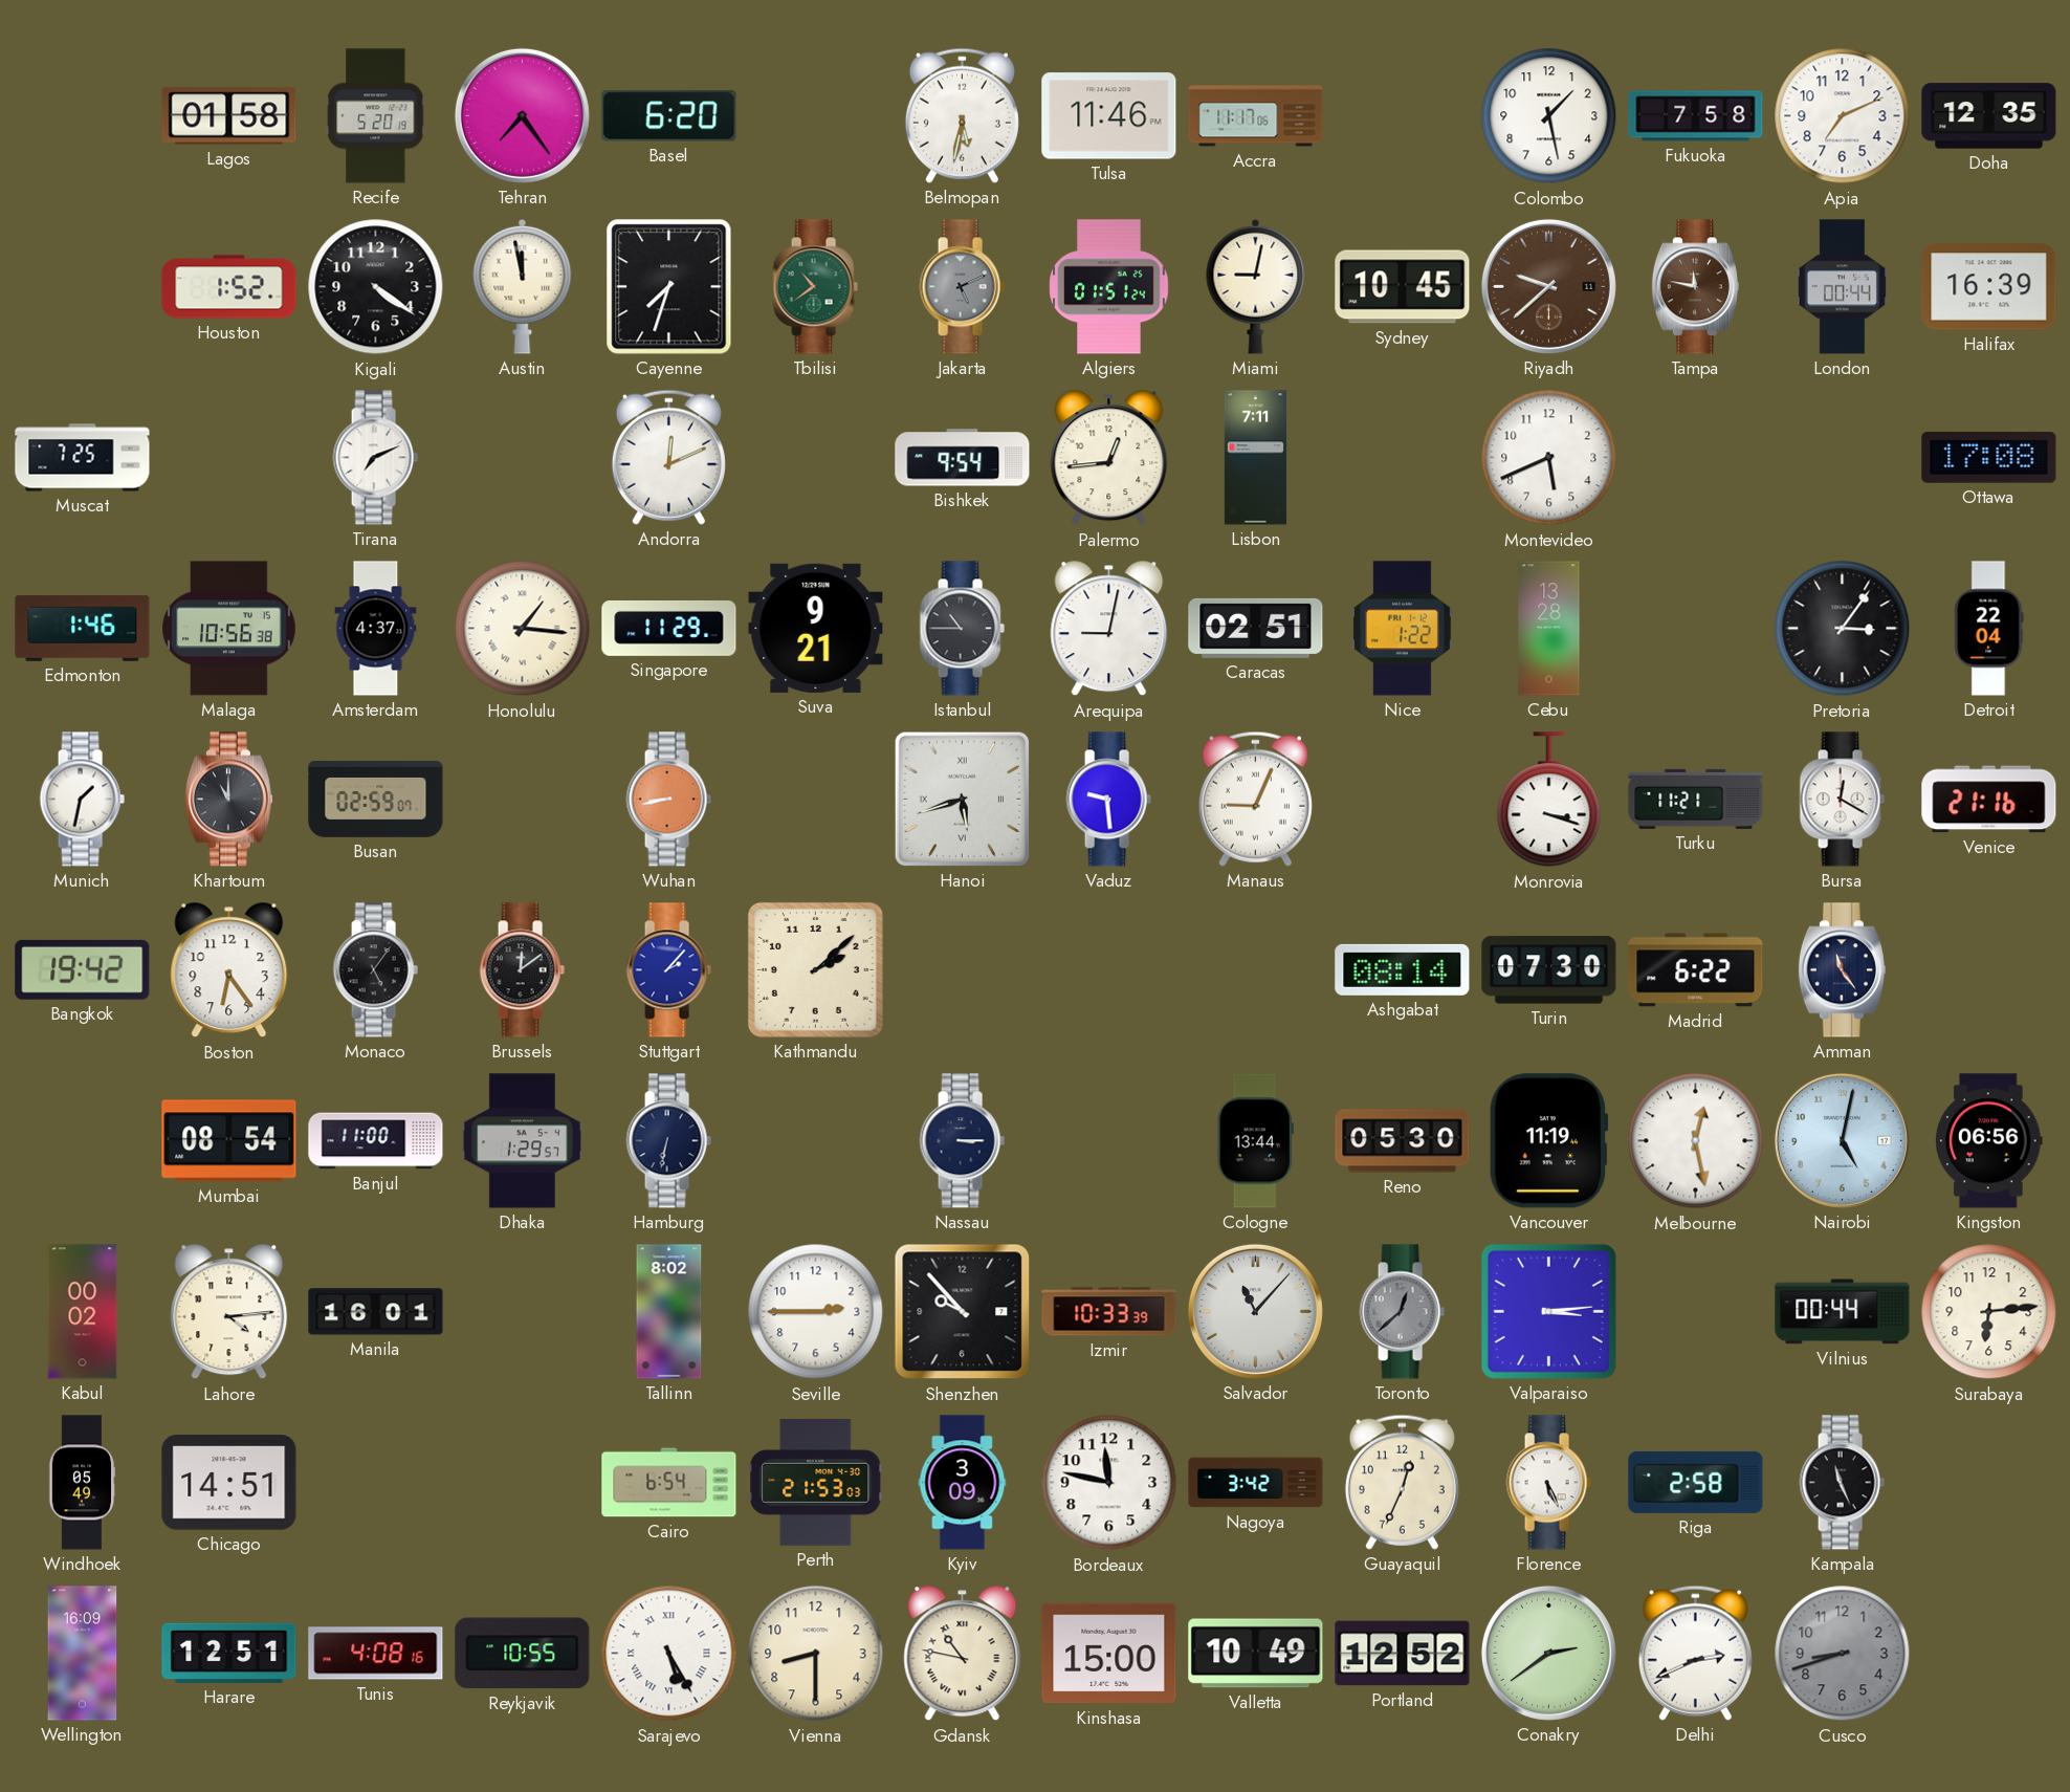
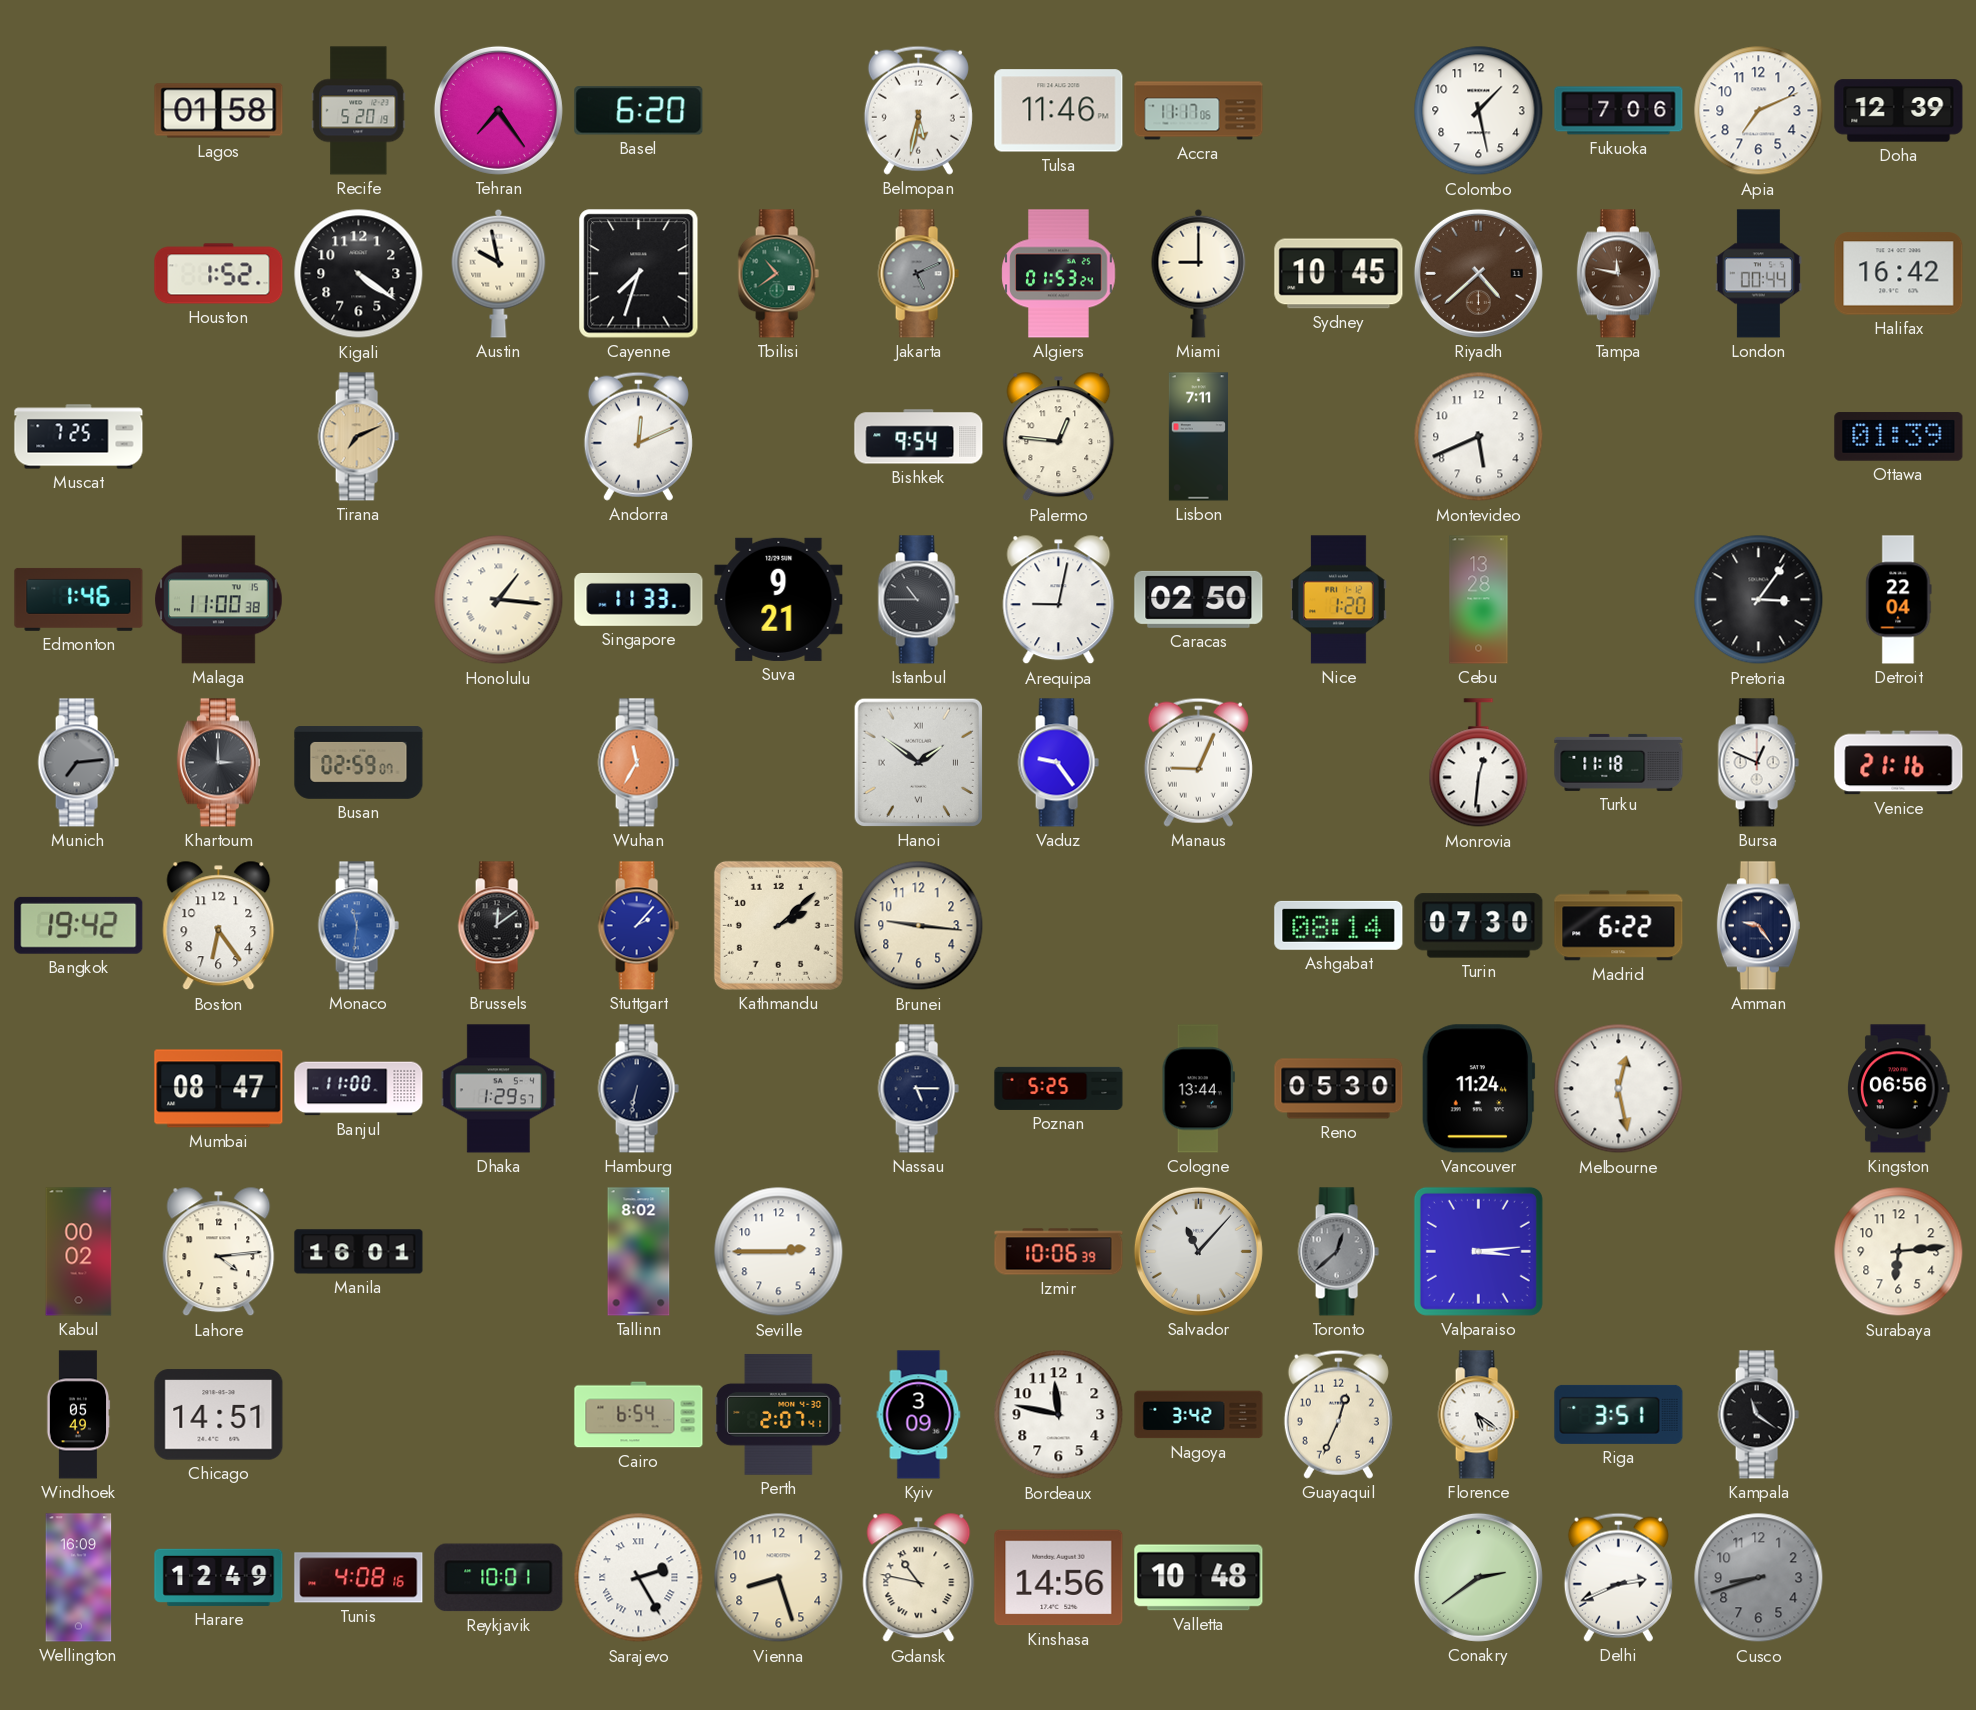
Fukuoka: 7:58 -> 7:06 (1619, 111)
Doha: 12:35 -> 12:39 (1899, 111)
Austin: 11:58 -> 9:58 (499, 273)
Algiers: 01:51 -> 01:53 (1059, 274)
Miami: 9:02 -> 9:00 (1199, 273)
Riyadh: 9:38 -> 4:38 (1478, 273)
Halifax: 16:39 -> 16:42 (1899, 274)
Tirana dial: white -> champagne (358, 437)
Palermo: 12:44 -> 12:46 (1059, 437)
Ottawa: 17:08 -> 01:39 (1899, 437)
Malaga: 10:56 -> 11:00 (219, 600)
Amsterdam: 4:37 -> none (376, 629)
Singapore: 11:29 -> 11:33 (639, 599)
Caracas: 02:51 -> 02:50 (1199, 599)
Nice: 1:22 -> 1:20 (1338, 600)
Munich: 1:32 -> 7:14 (78, 763)
Munich dial: white -> grey (78, 763)
Khartoum: 11:00 -> 3:00 (218, 763)
Wuhan: 8:43 -> 11:35 (638, 763)
Hanoi: 5:42 -> 1:51 (918, 762)
Vaduz: 9:29 -> 9:24 (1058, 763)
Monrovia: 3:18 -> 12:31 (1479, 763)
Turku: 11:21 -> 11:18 (1619, 762)
Bursa: 12:20 -> 12:49 (1758, 763)
Monaco: 5:06 -> 11:31 (358, 926)
Monaco dial: black -> blue (358, 926)
Brunei: none -> 9:16 (919, 926)
Amman: 11:24 -> 9:24 (1758, 926)
Mumbai: 08:54 -> 08:47 (219, 1089)
Nassau: 3:15 -> 5:15 (918, 1089)
Poznan: none -> 5:25 (1059, 1088)
Vancouver: 11:19 -> 11:24 (1478, 1089)
Nairobi: 5:02 -> none (1842, 1140)
Shenzhen: 9:53 -> none (963, 1312)
Izmir: 10:33 -> 10:06 (1059, 1252)
Vilnius: 00:44 -> none (1843, 1312)
Perth: 21:53 -> 2:07 (779, 1414)
Florence: 5:26 -> 5:21 (1478, 1415)
Riga: 2:58 -> 3:51 (1619, 1414)
Kampala: 11:26 -> 11:21 (1758, 1415)
Harare: 12:51 -> 12:49 (219, 1577)
Reykjavik: 10:55 -> 10:01 (499, 1578)
Sarajevo: 5:25 -> 2:25 (639, 1578)
Vienna: 8:30 -> 8:27 (779, 1578)
Kinshasa: 15:00 -> 14:56 (1059, 1578)
Valletta: 10:49 -> 10:48 (1199, 1578)
Portland: 12:52 -> none (1403, 1654)
